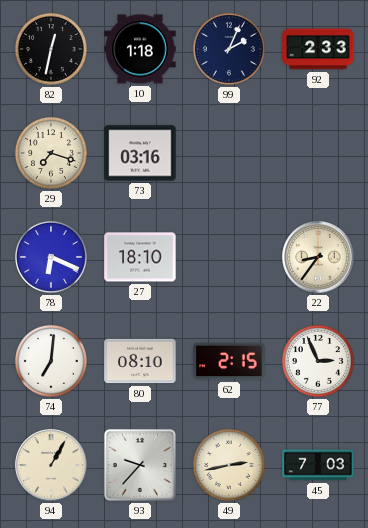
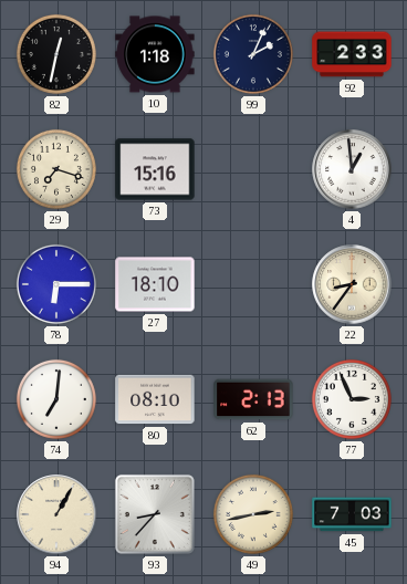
73: 03:16 -> 15:16 (155, 169)
4: none -> 12:59 (352, 169)
78: 6:19 -> 6:15 (56, 284)
62: 2:15 -> 2:13 (253, 399)
93: 9:37 -> 8:37 (155, 514)
